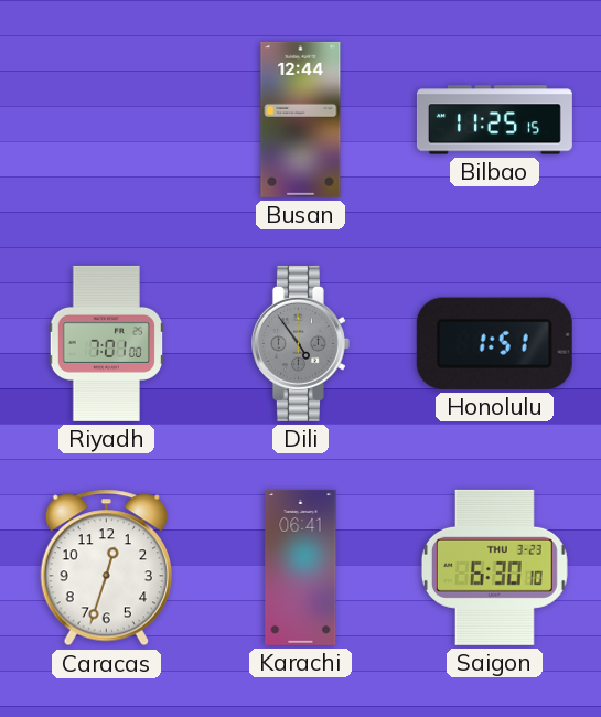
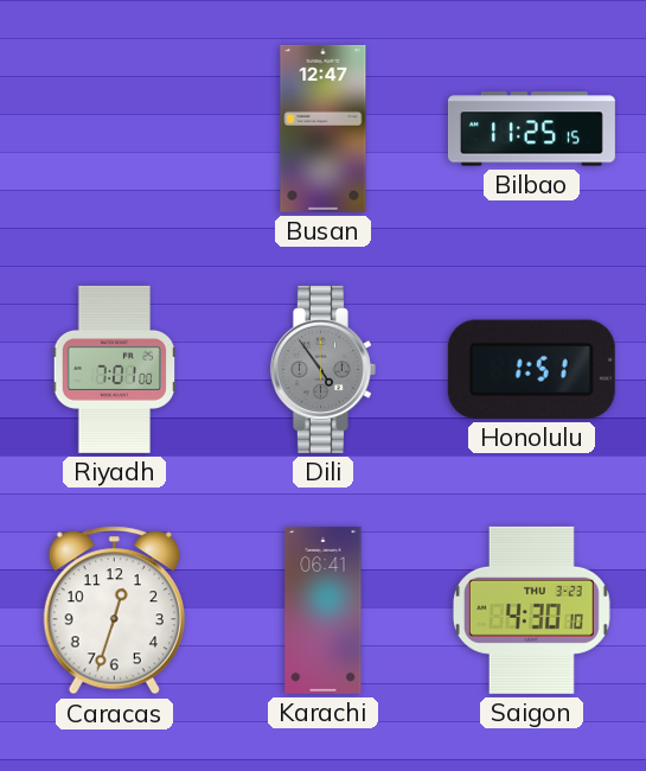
Busan: 12:44 -> 12:47 (324, 128)
Saigon: 6:30 -> 4:30 (531, 610)
